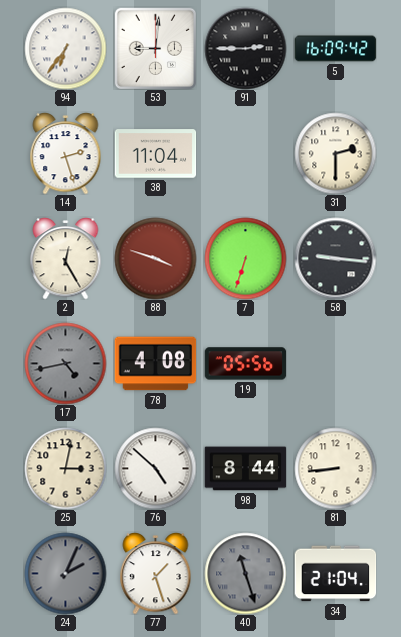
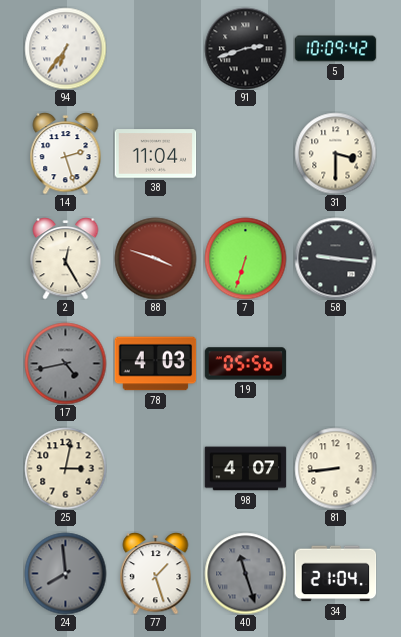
53: 9:01 -> none (155, 48)
91: 2:45 -> 2:42 (245, 48)
5: 16:09 -> 10:09 (335, 49)
31: 2:30 -> 3:30 (335, 153)
78: 4:08 -> 4:03 (155, 364)
76: 4:52 -> none (155, 468)
98: 8:44 -> 4:07 (245, 469)
24: 2:04 -> 7:59 (65, 573)
